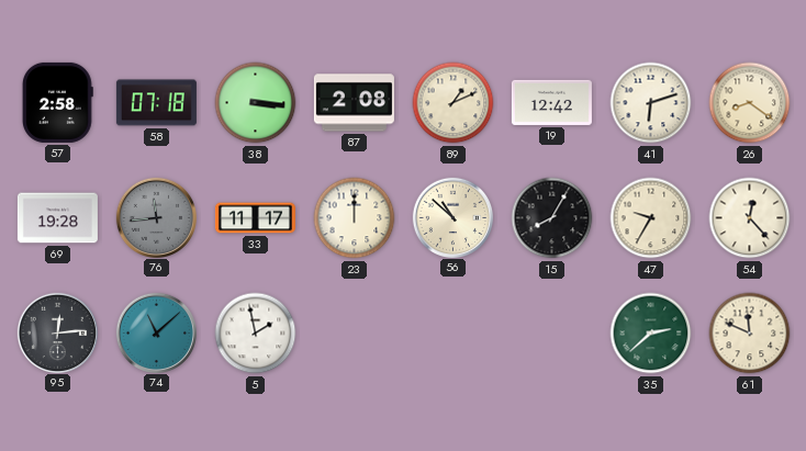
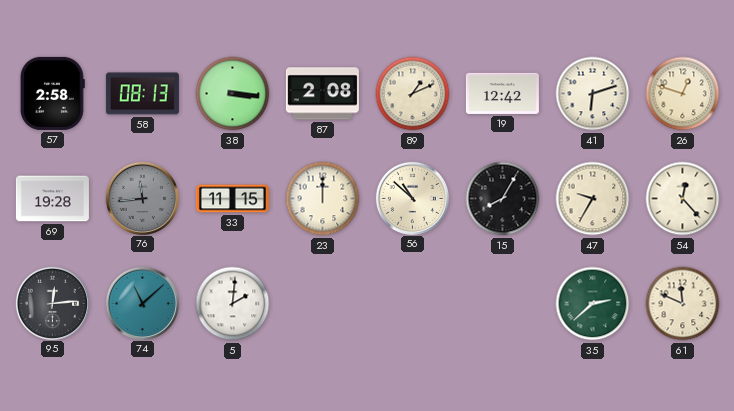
58: 07:18 -> 08:13 (142, 94)
26: 8:21 -> 12:48 (683, 94)
33: 11:17 -> 11:15 (232, 199)
5: 1:58 -> 2:01 (233, 304)
